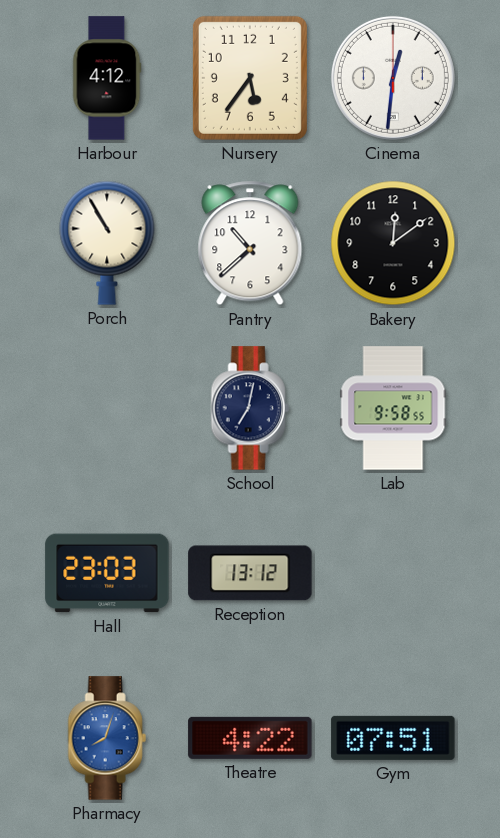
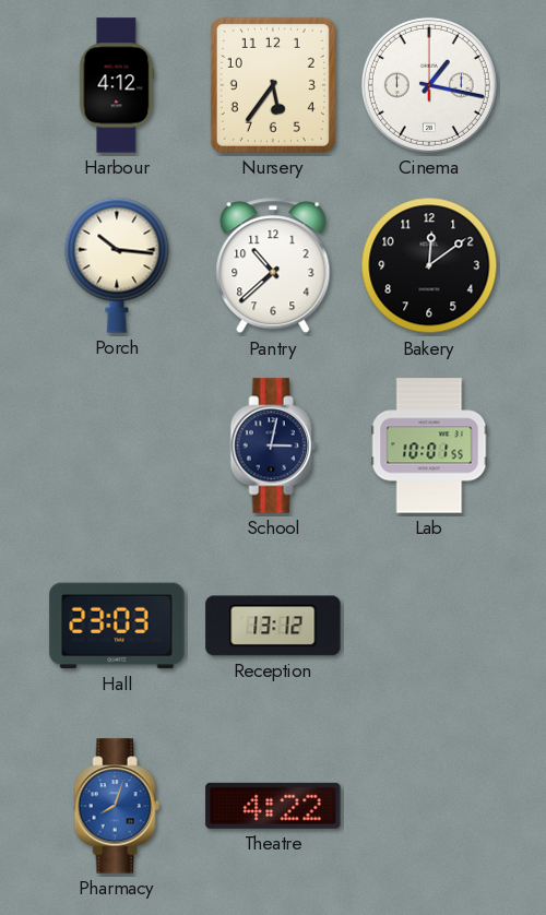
Cinema: 12:31 -> 1:17 (429, 85)
Porch: 10:55 -> 10:16 (117, 265)
School: 7:02 -> 3:02 (273, 445)
Lab: 9:58 -> 10:01 (429, 445)
Gym: 07:51 -> none (393, 738)
